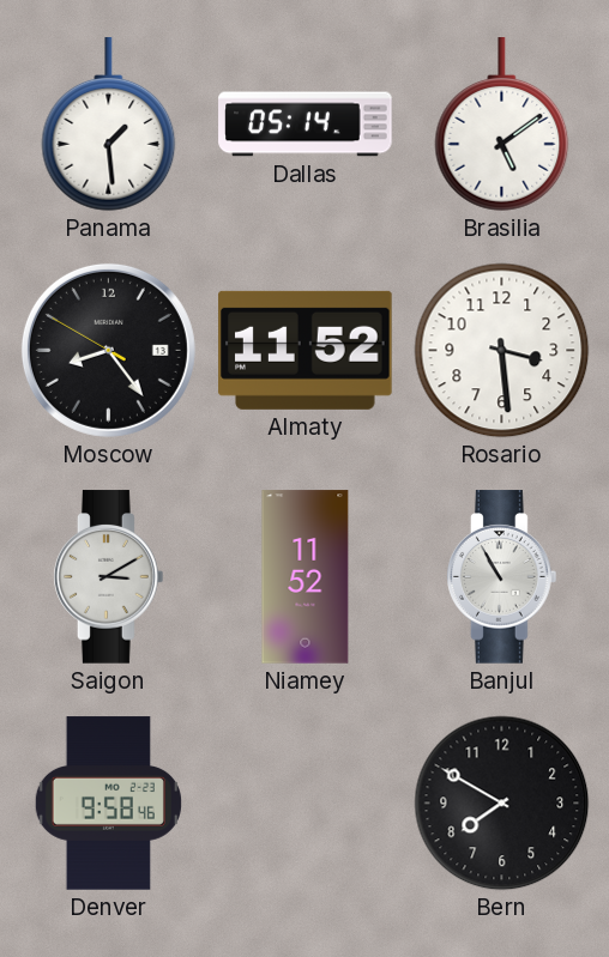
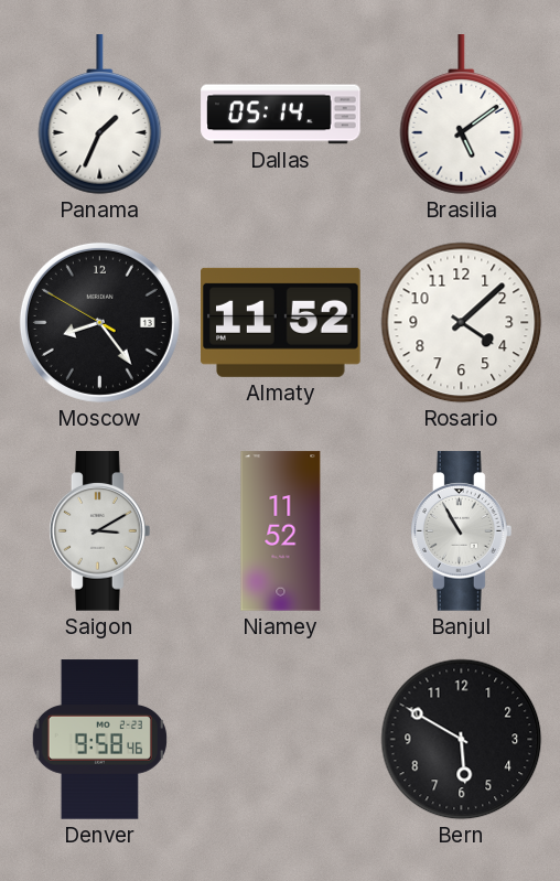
Panama: 1:29 -> 1:34 (100, 115)
Rosario: 3:29 -> 4:08 (462, 323)
Bern: 7:50 -> 5:50 (462, 740)
